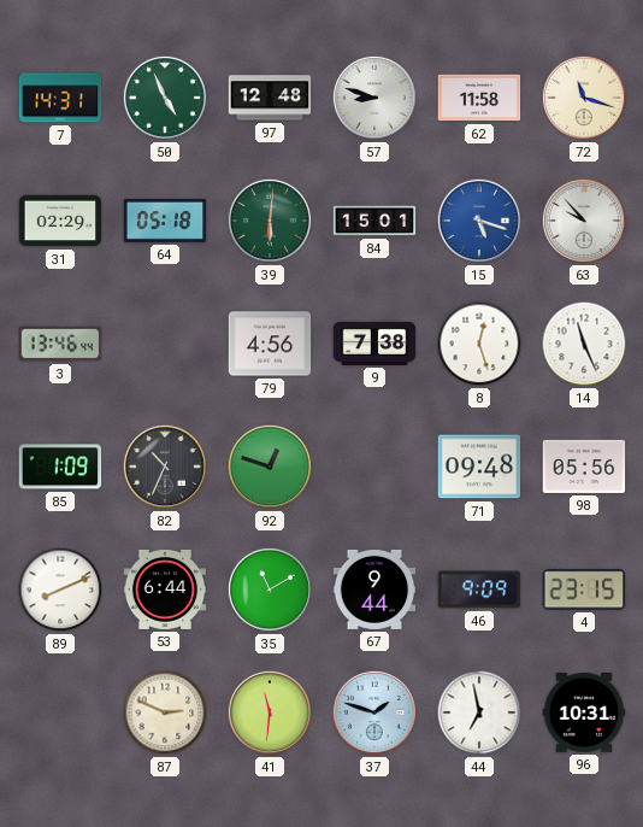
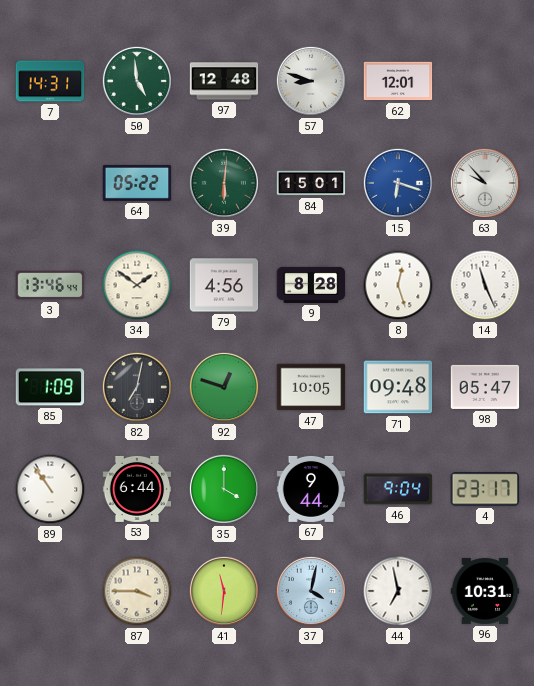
50: 4:56 -> 4:59 (137, 81)
62: 11:58 -> 12:01 (398, 81)
72: 11:18 -> none (584, 98)
31: 02:29 -> none (60, 221)
64: 05:18 -> 05:22 (137, 183)
15: 5:18 -> 6:18 (398, 183)
34: none -> 1:51 (137, 285)
9: 7:38 -> 8:28 (311, 285)
82: 10:34 -> 7:02 (137, 387)
47: none -> 10:05 (311, 387)
98: 05:56 -> 05:47 (485, 387)
89: 8:11 -> 10:54 (50, 489)
35: 11:10 -> 4:00 (224, 489)
46: 9:09 -> 9:04 (398, 489)
4: 23:15 -> 23:17 (485, 489)
87: 2:49 -> 3:45 (137, 591)
37: 1:48 -> 4:02 (311, 591)
